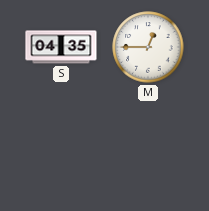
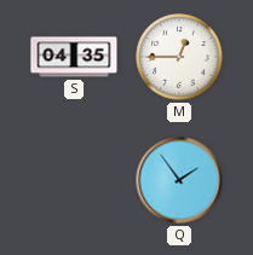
Q: none -> 1:54 (179, 180)
